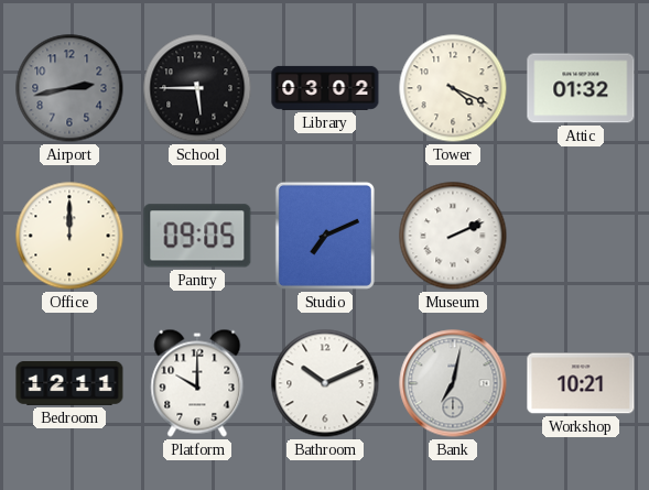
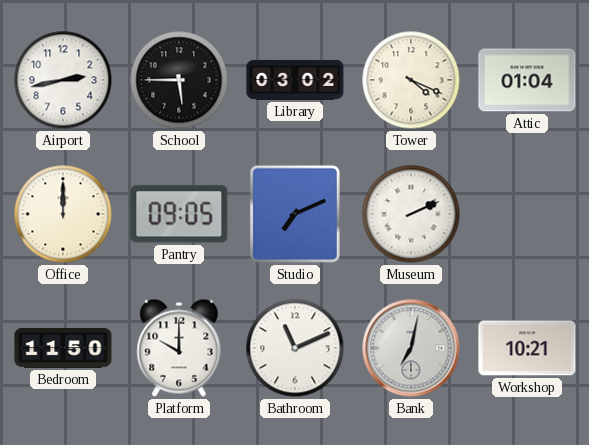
Airport dial: grey -> white (63, 80)
Attic: 01:32 -> 01:04 (527, 80)
Bedroom: 12:11 -> 11:50 (63, 348)
Bathroom: 10:11 -> 11:11 (295, 348)
